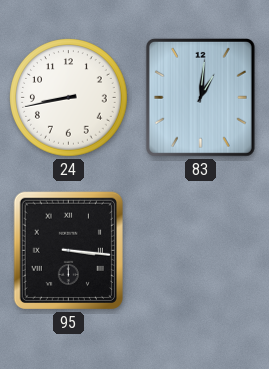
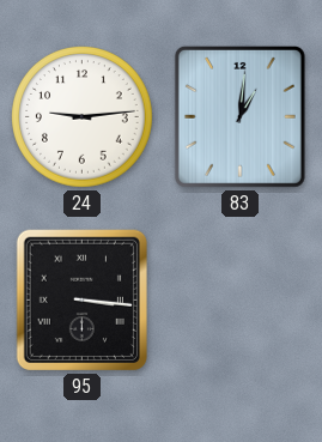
24: 8:43 -> 9:14 (83, 117)
